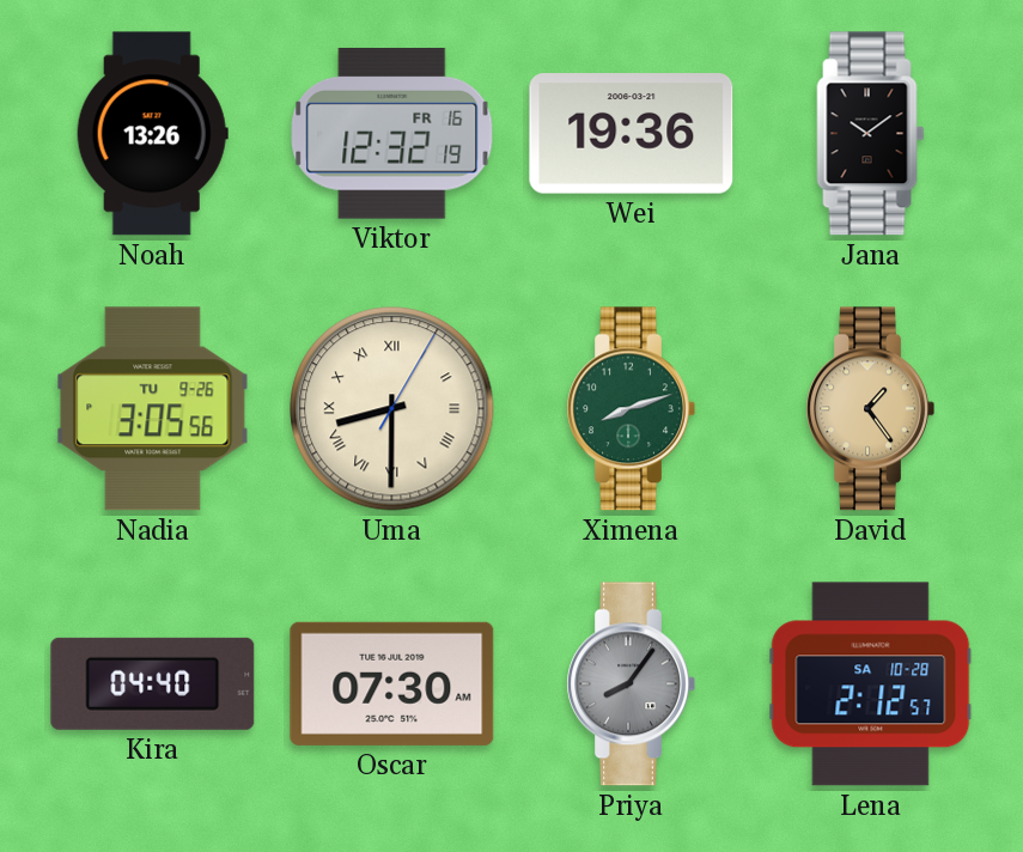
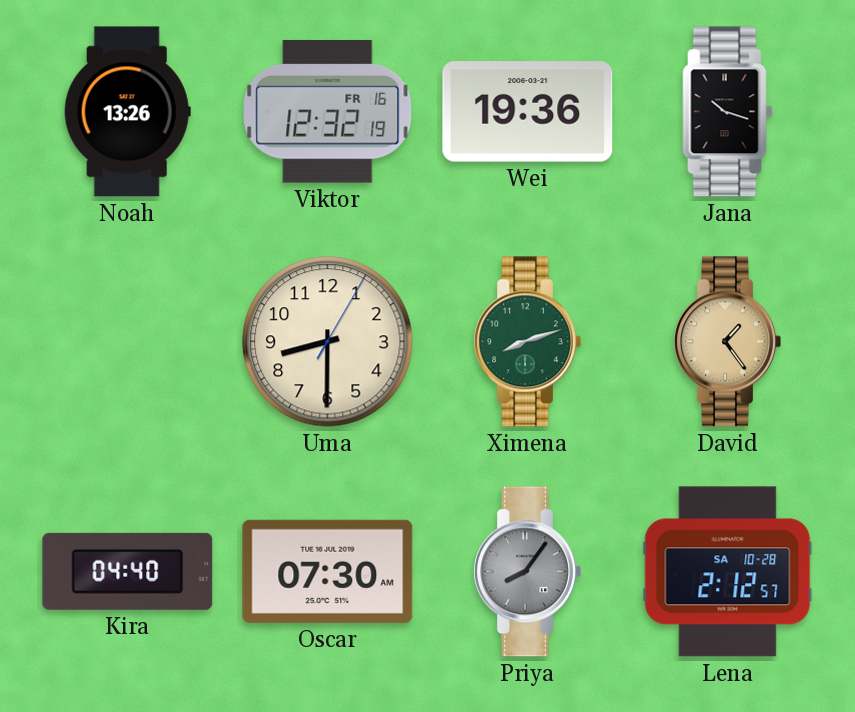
Jana: 10:09 -> 10:18 (728, 112)
Nadia: 3:05 -> none (153, 409)
Uma numerals: Roman -> Arabic (328, 342)
